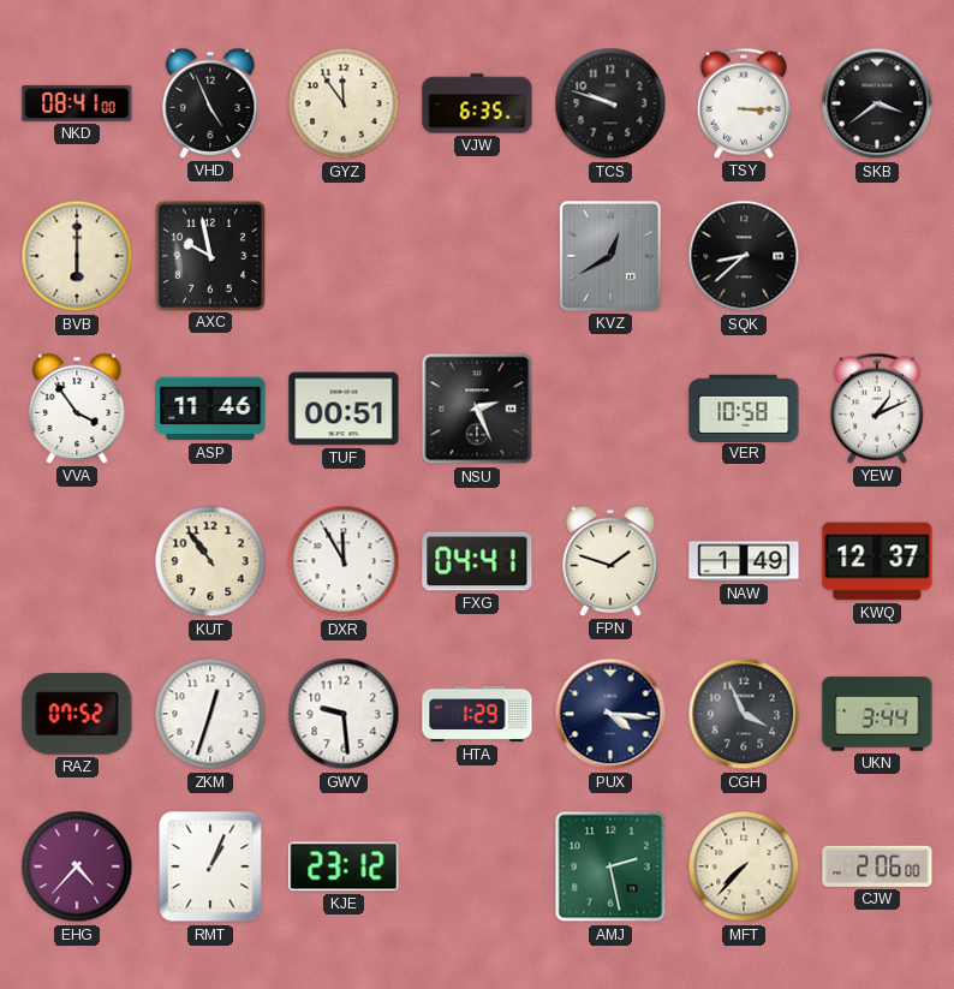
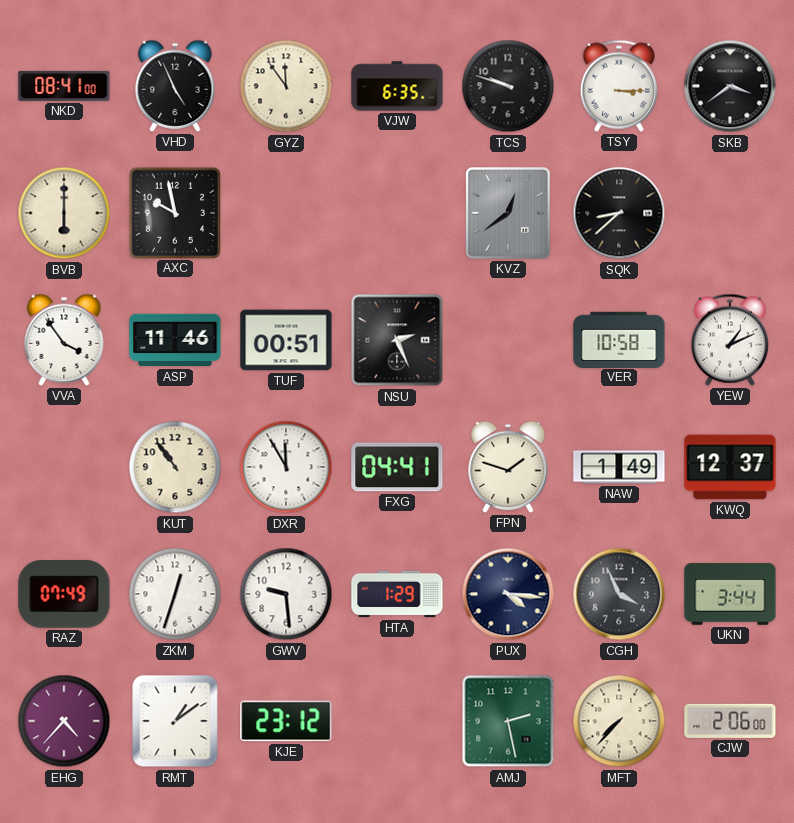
KVZ: 12:40 -> 12:39 (508, 213)
RAZ: 07:52 -> 07:49 (64, 594)
RMT: 1:04 -> 1:09 (175, 721)
